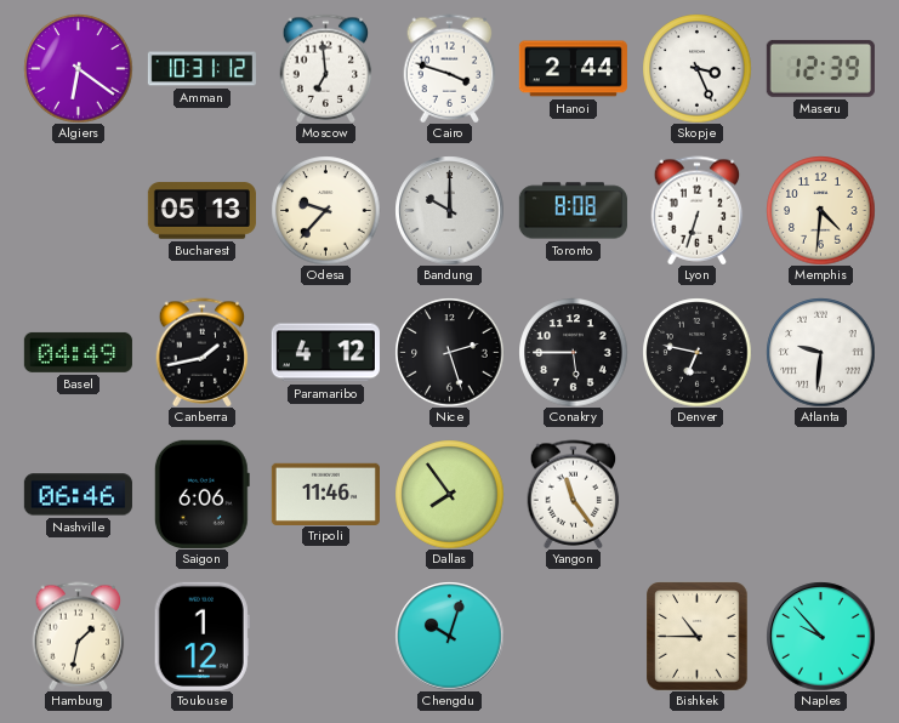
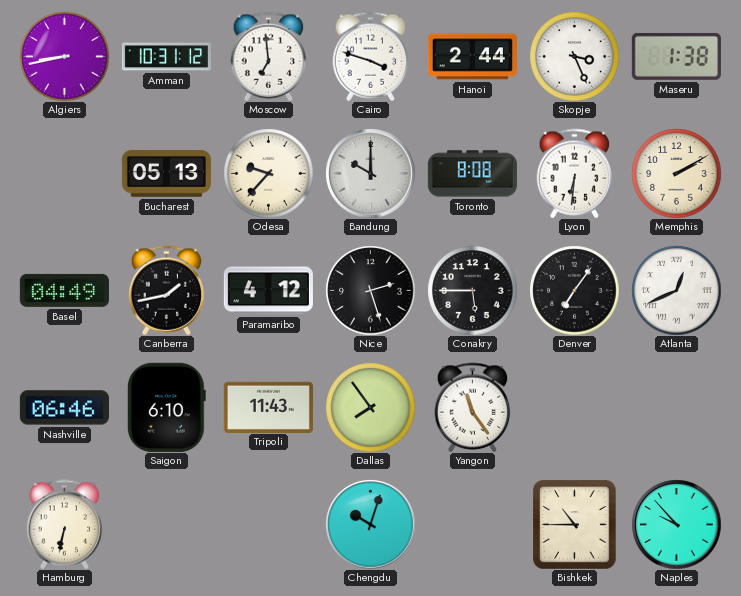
Algiers: 6:21 -> 8:43 (64, 56)
Maseru: 12:39 -> 1:38 (676, 56)
Lyon: 6:33 -> 6:31 (575, 173)
Memphis: 4:31 -> 2:10 (676, 173)
Denver: 6:47 -> 7:06 (574, 290)
Atlanta: 9:31 -> 12:41 (676, 290)
Saigon: 6:06 -> 6:10 (166, 407)
Tripoli: 11:46 -> 11:43 (268, 407)
Hamburg: 1:32 -> 6:32 (65, 524)
Toulouse: 1:12 -> none (201, 636)
